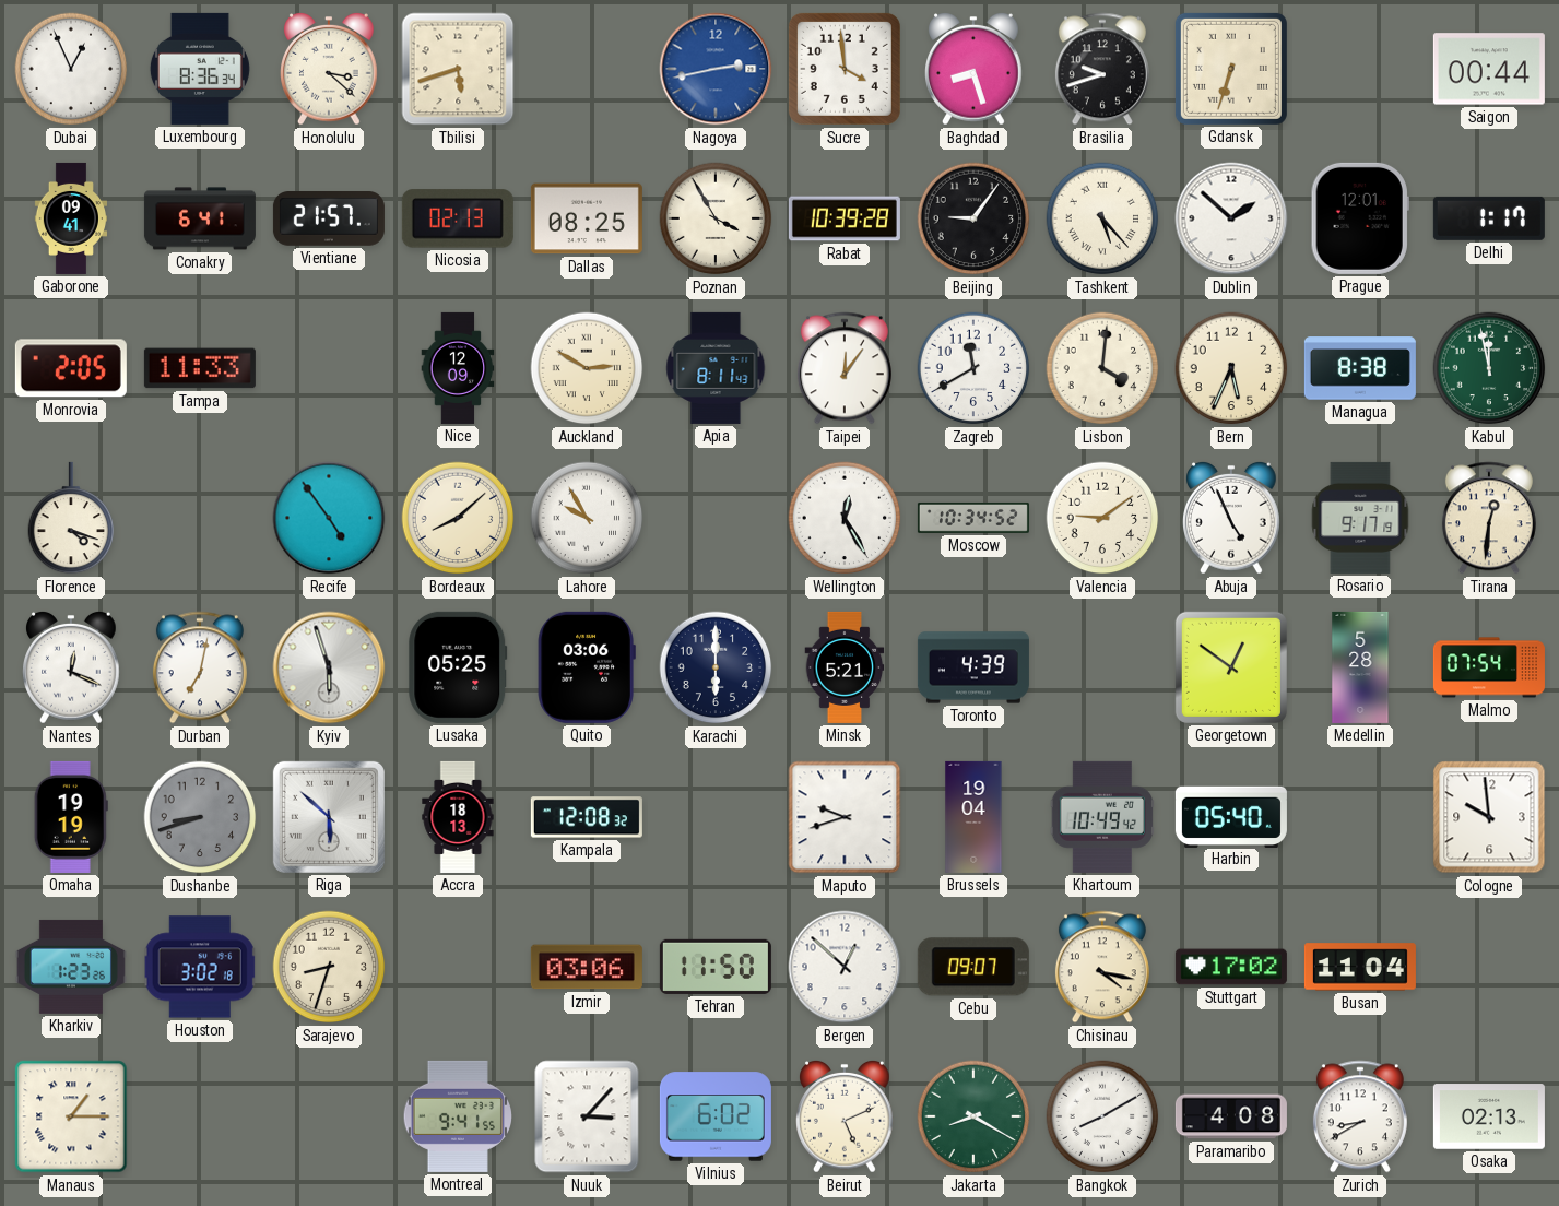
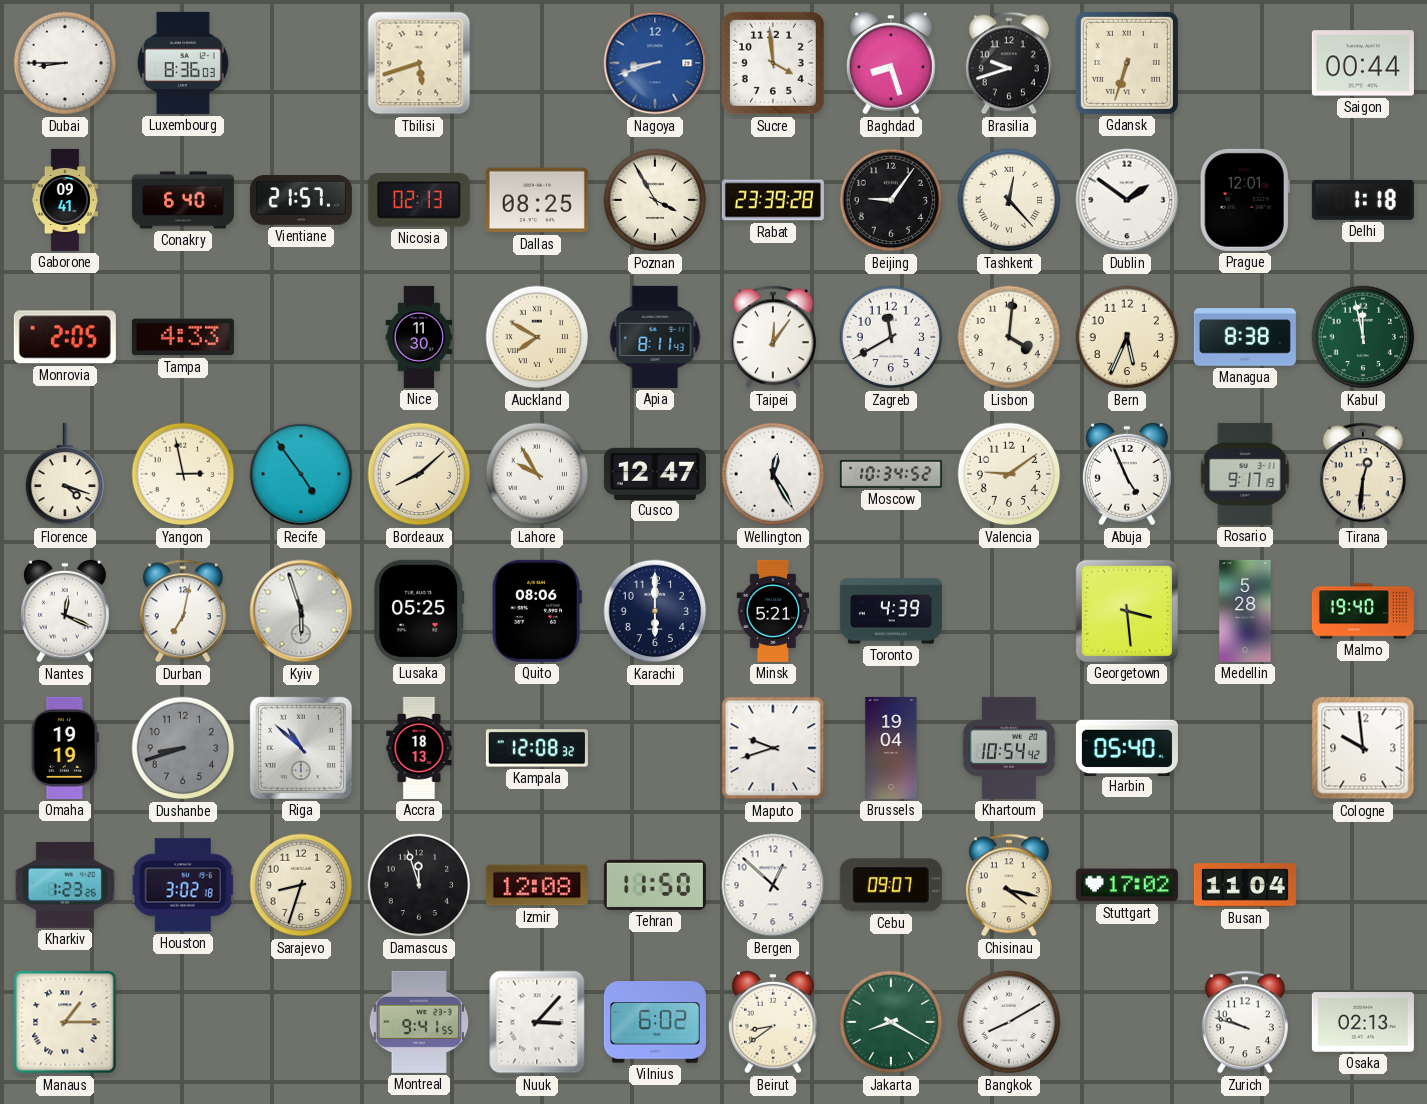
Dubai: 12:56 -> 8:45 (65, 63)
Luxembourg: 8:36:34 -> 8:36:03 (183, 63)
Honolulu: 3:22 -> none (330, 69)
Nagoya: 2:43 -> 8:42 (655, 63)
Conakry: 6:41 -> 6:40 (183, 200)
Rabat: 10:39 -> 23:39 (773, 200)
Tashkent: 5:23 -> 12:23 (1009, 200)
Dublin: 1:52 -> 1:51 (1127, 200)
Delhi: 1:17 -> 1:18 (1363, 200)
Tampa: 11:33 -> 4:33 (183, 337)
Nice: 12:09 -> 11:30 (419, 337)
Auckland: 2:50 -> 7:50 (537, 337)
Yangon: none -> 2:58 (183, 474)
Cusco: none -> 12:47 (655, 473)
Quito: 03:06 -> 08:06 (537, 611)
Georgetown: 12:51 -> 3:29 (1127, 611)
Malmo: 07:54 -> 19:40 (1363, 611)
Riga: 5:52 -> 10:52 (301, 748)
Khartoum: 10:49 -> 10:54 (1008, 748)
Damascus: none -> 11:57 (419, 885)
Izmir: 03:06 -> 12:08 (537, 885)
Beirut: 5:11 -> 8:39 (774, 1022)
Paramaribo: 4:08 -> none (1231, 1116)
Zurich: 8:40 -> 9:48 (1245, 1022)
